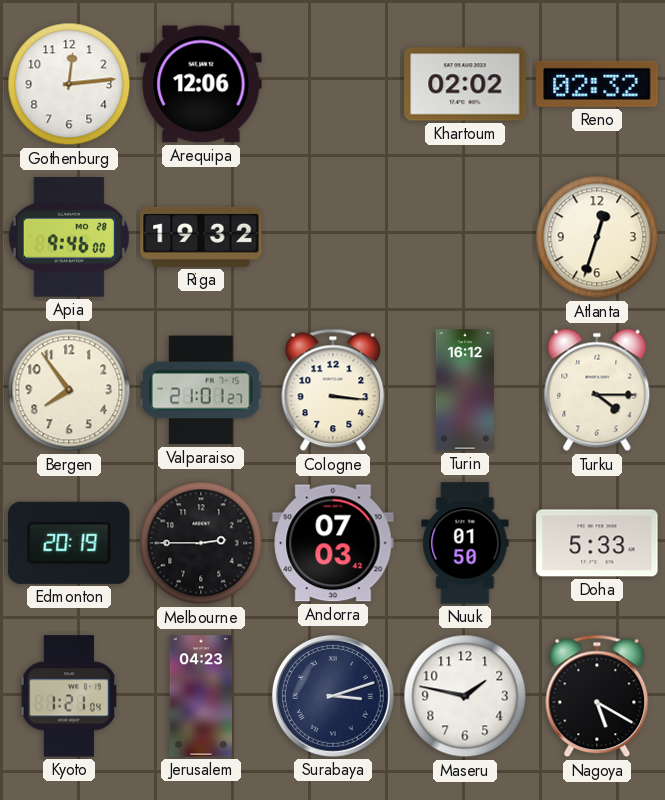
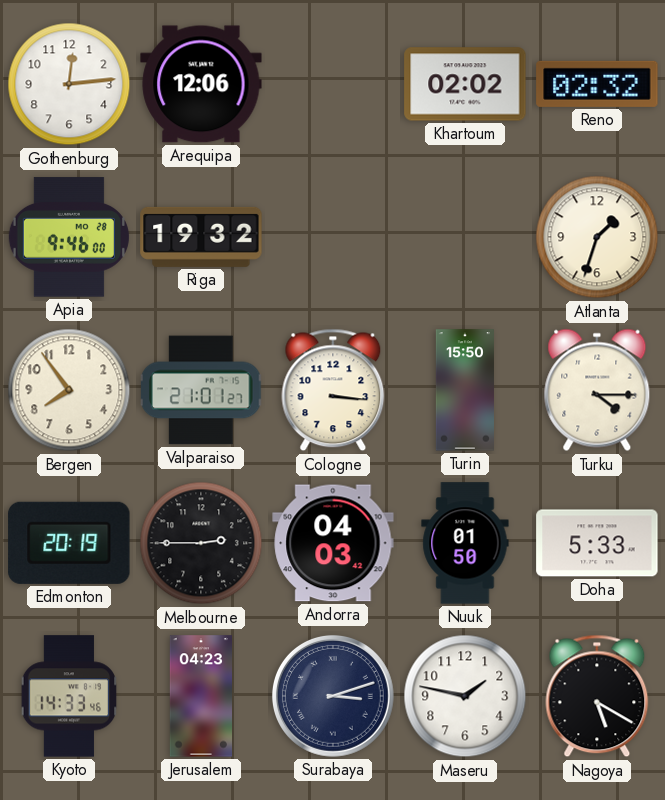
Atlanta: 12:33 -> 1:33 (597, 237)
Turin: 16:12 -> 15:50 (465, 390)
Andorra: 07:03 -> 04:03 (333, 543)
Kyoto: 1:21 -> 14:33 (69, 696)
